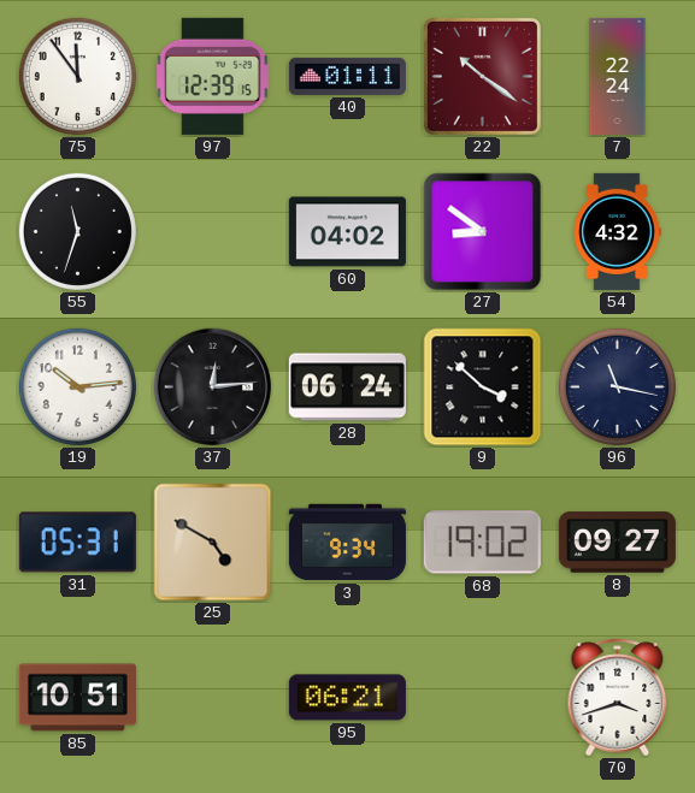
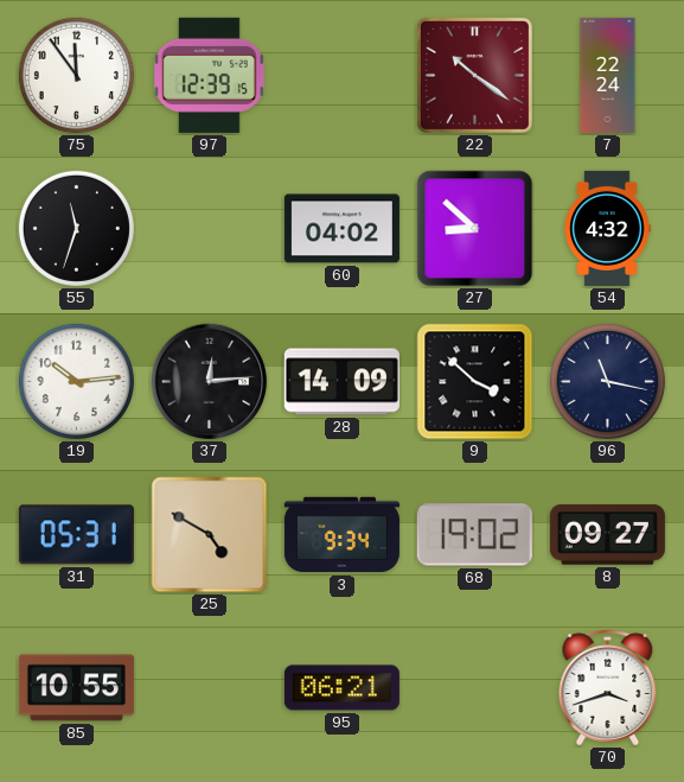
40: 01:11 -> none (347, 76)
27: 8:51 -> 8:52 (475, 229)
28: 06:24 -> 14:09 (341, 382)
85: 10:51 -> 10:55 (76, 688)
